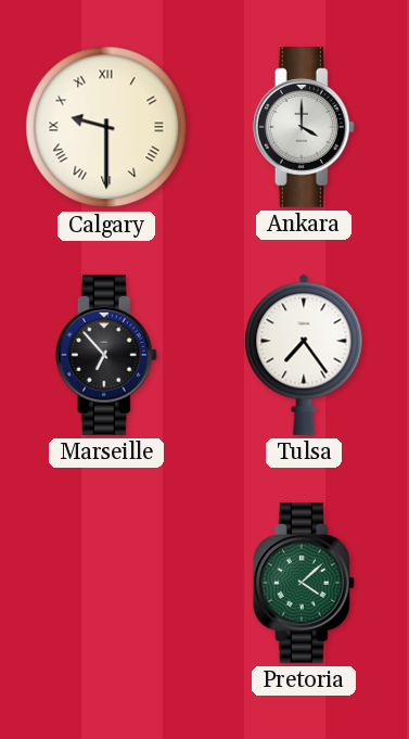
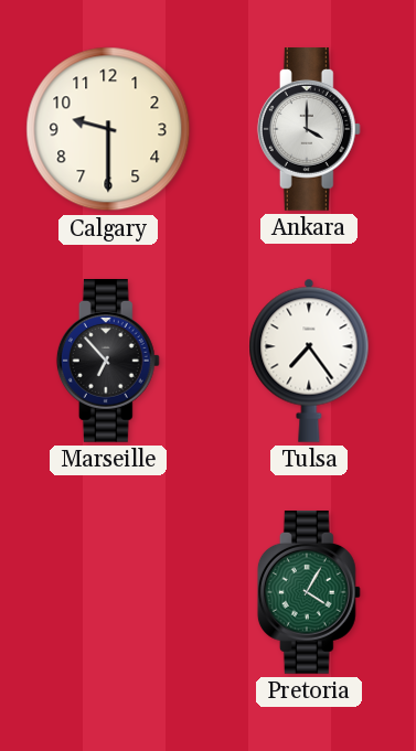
Calgary numerals: Roman -> Arabic (108, 129)
Pretoria: 4:08 -> 4:05 (309, 593)
